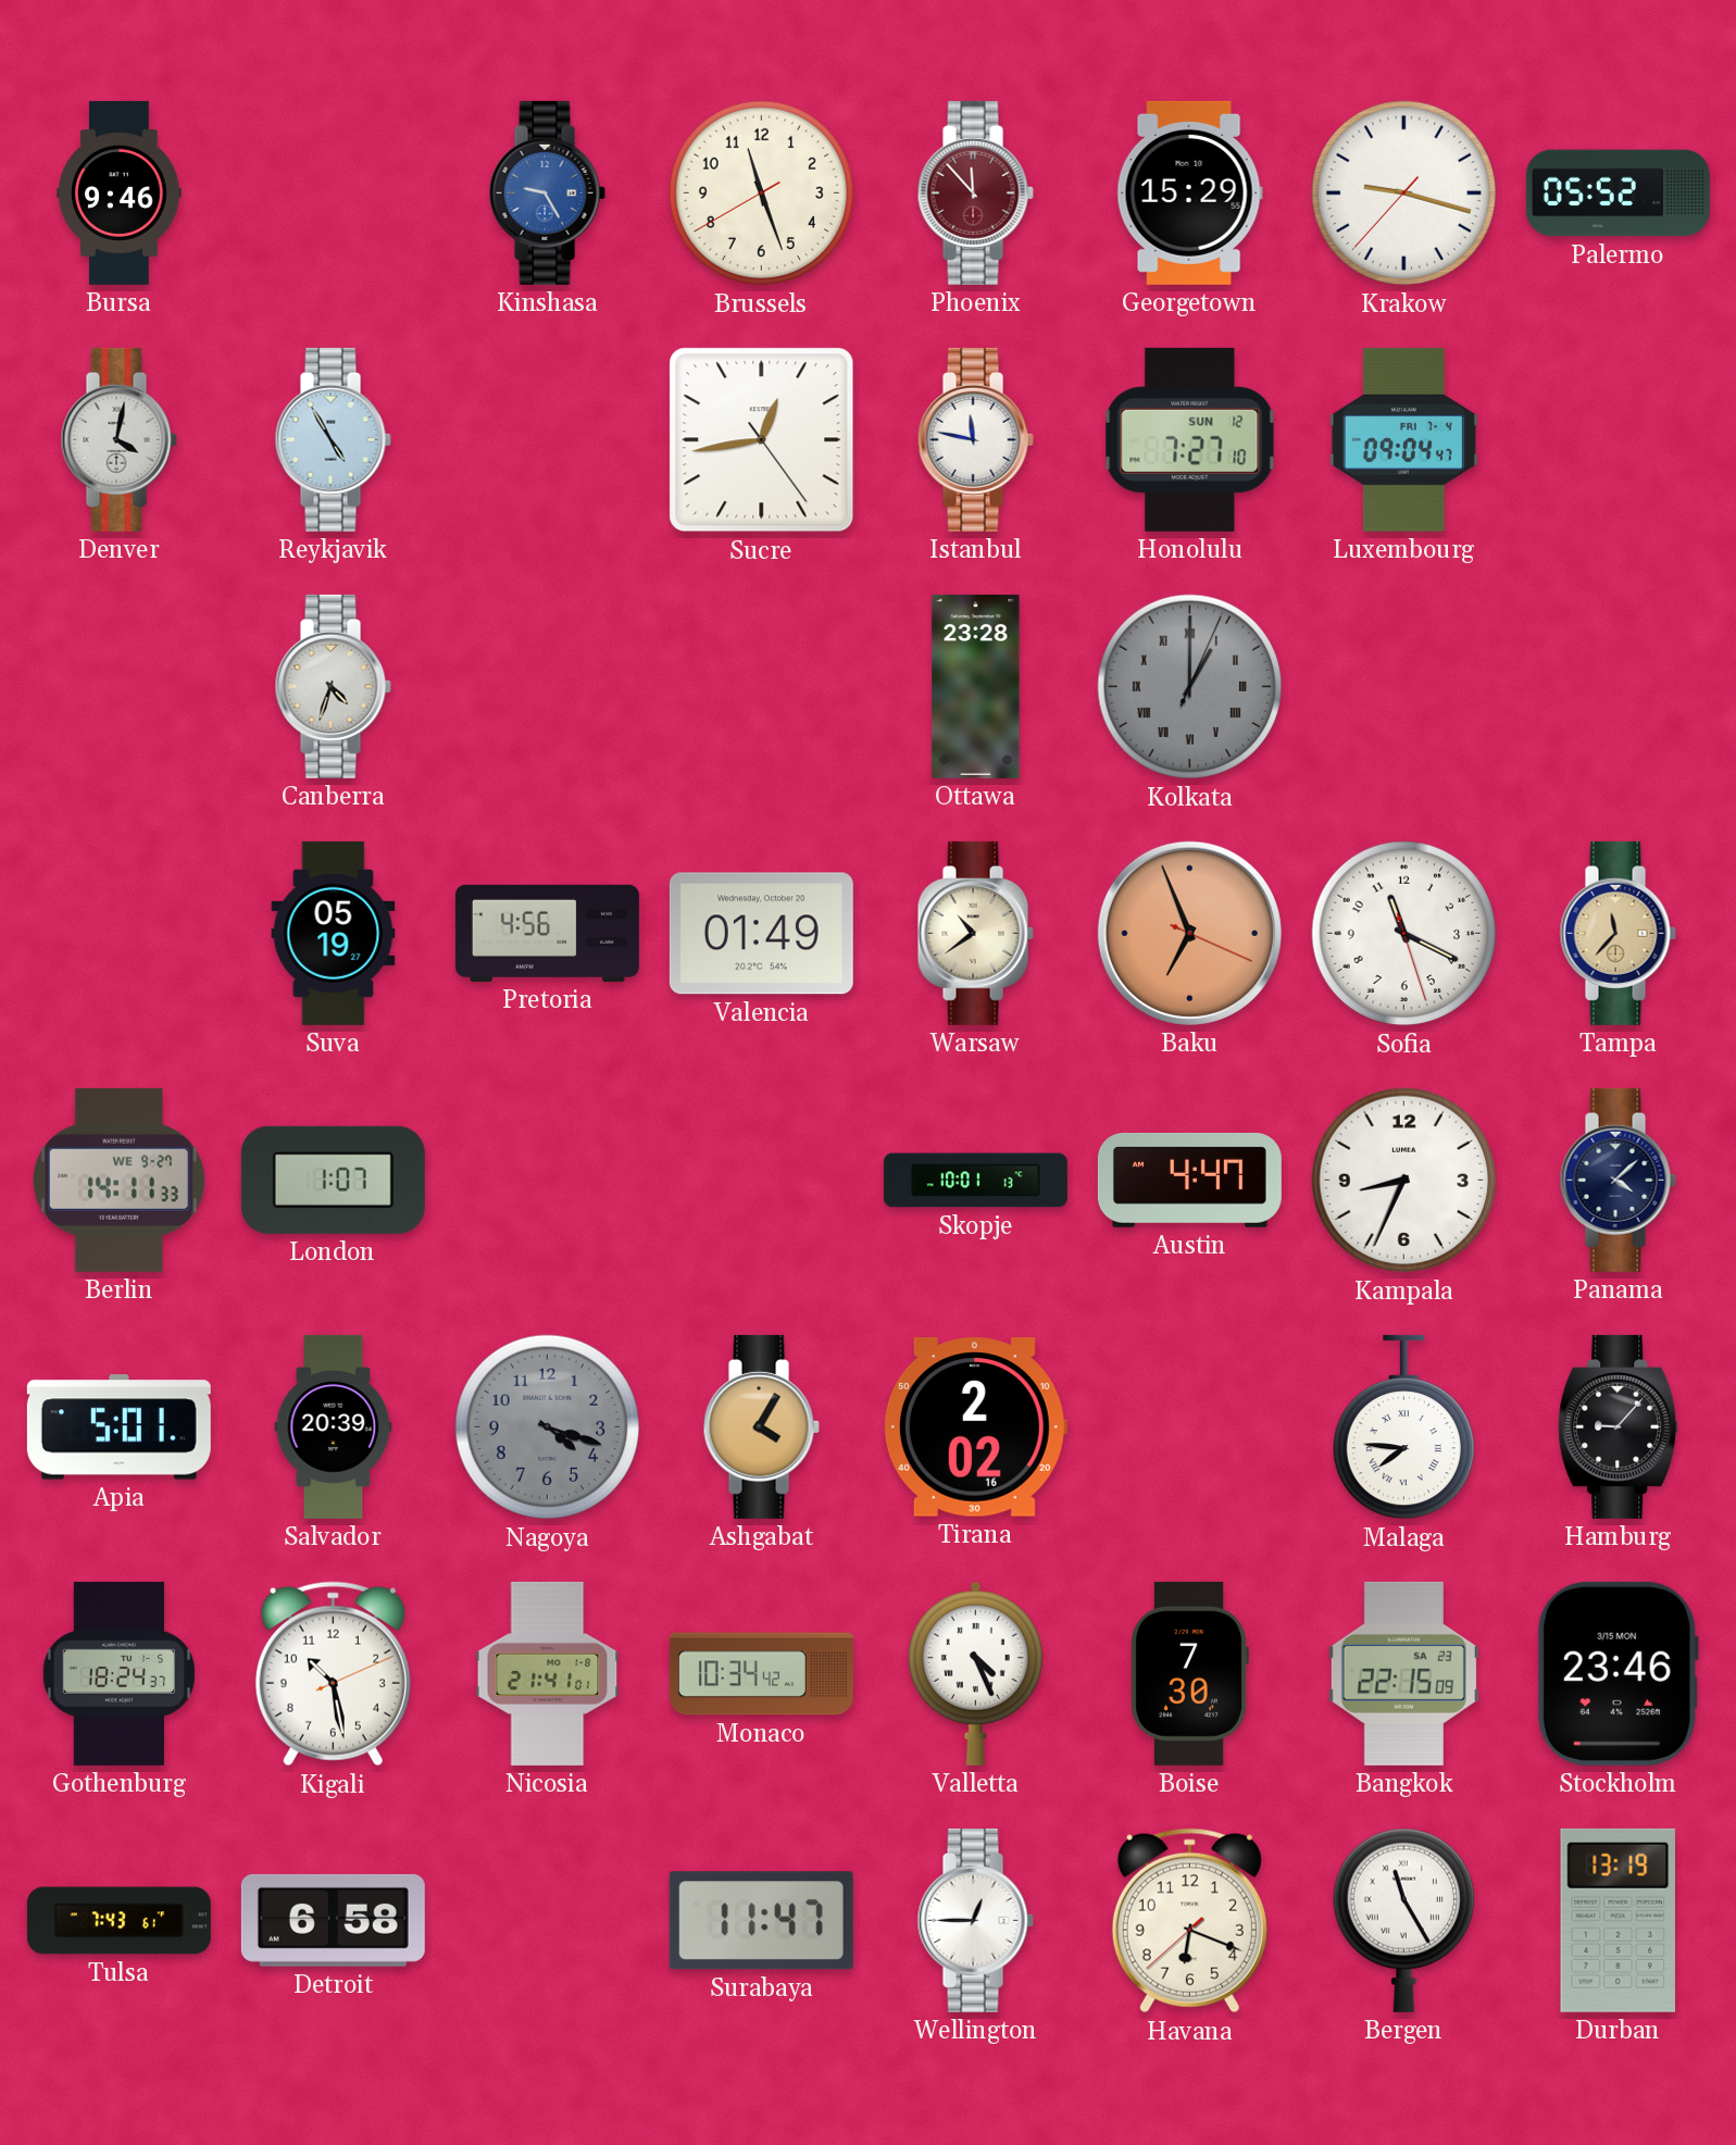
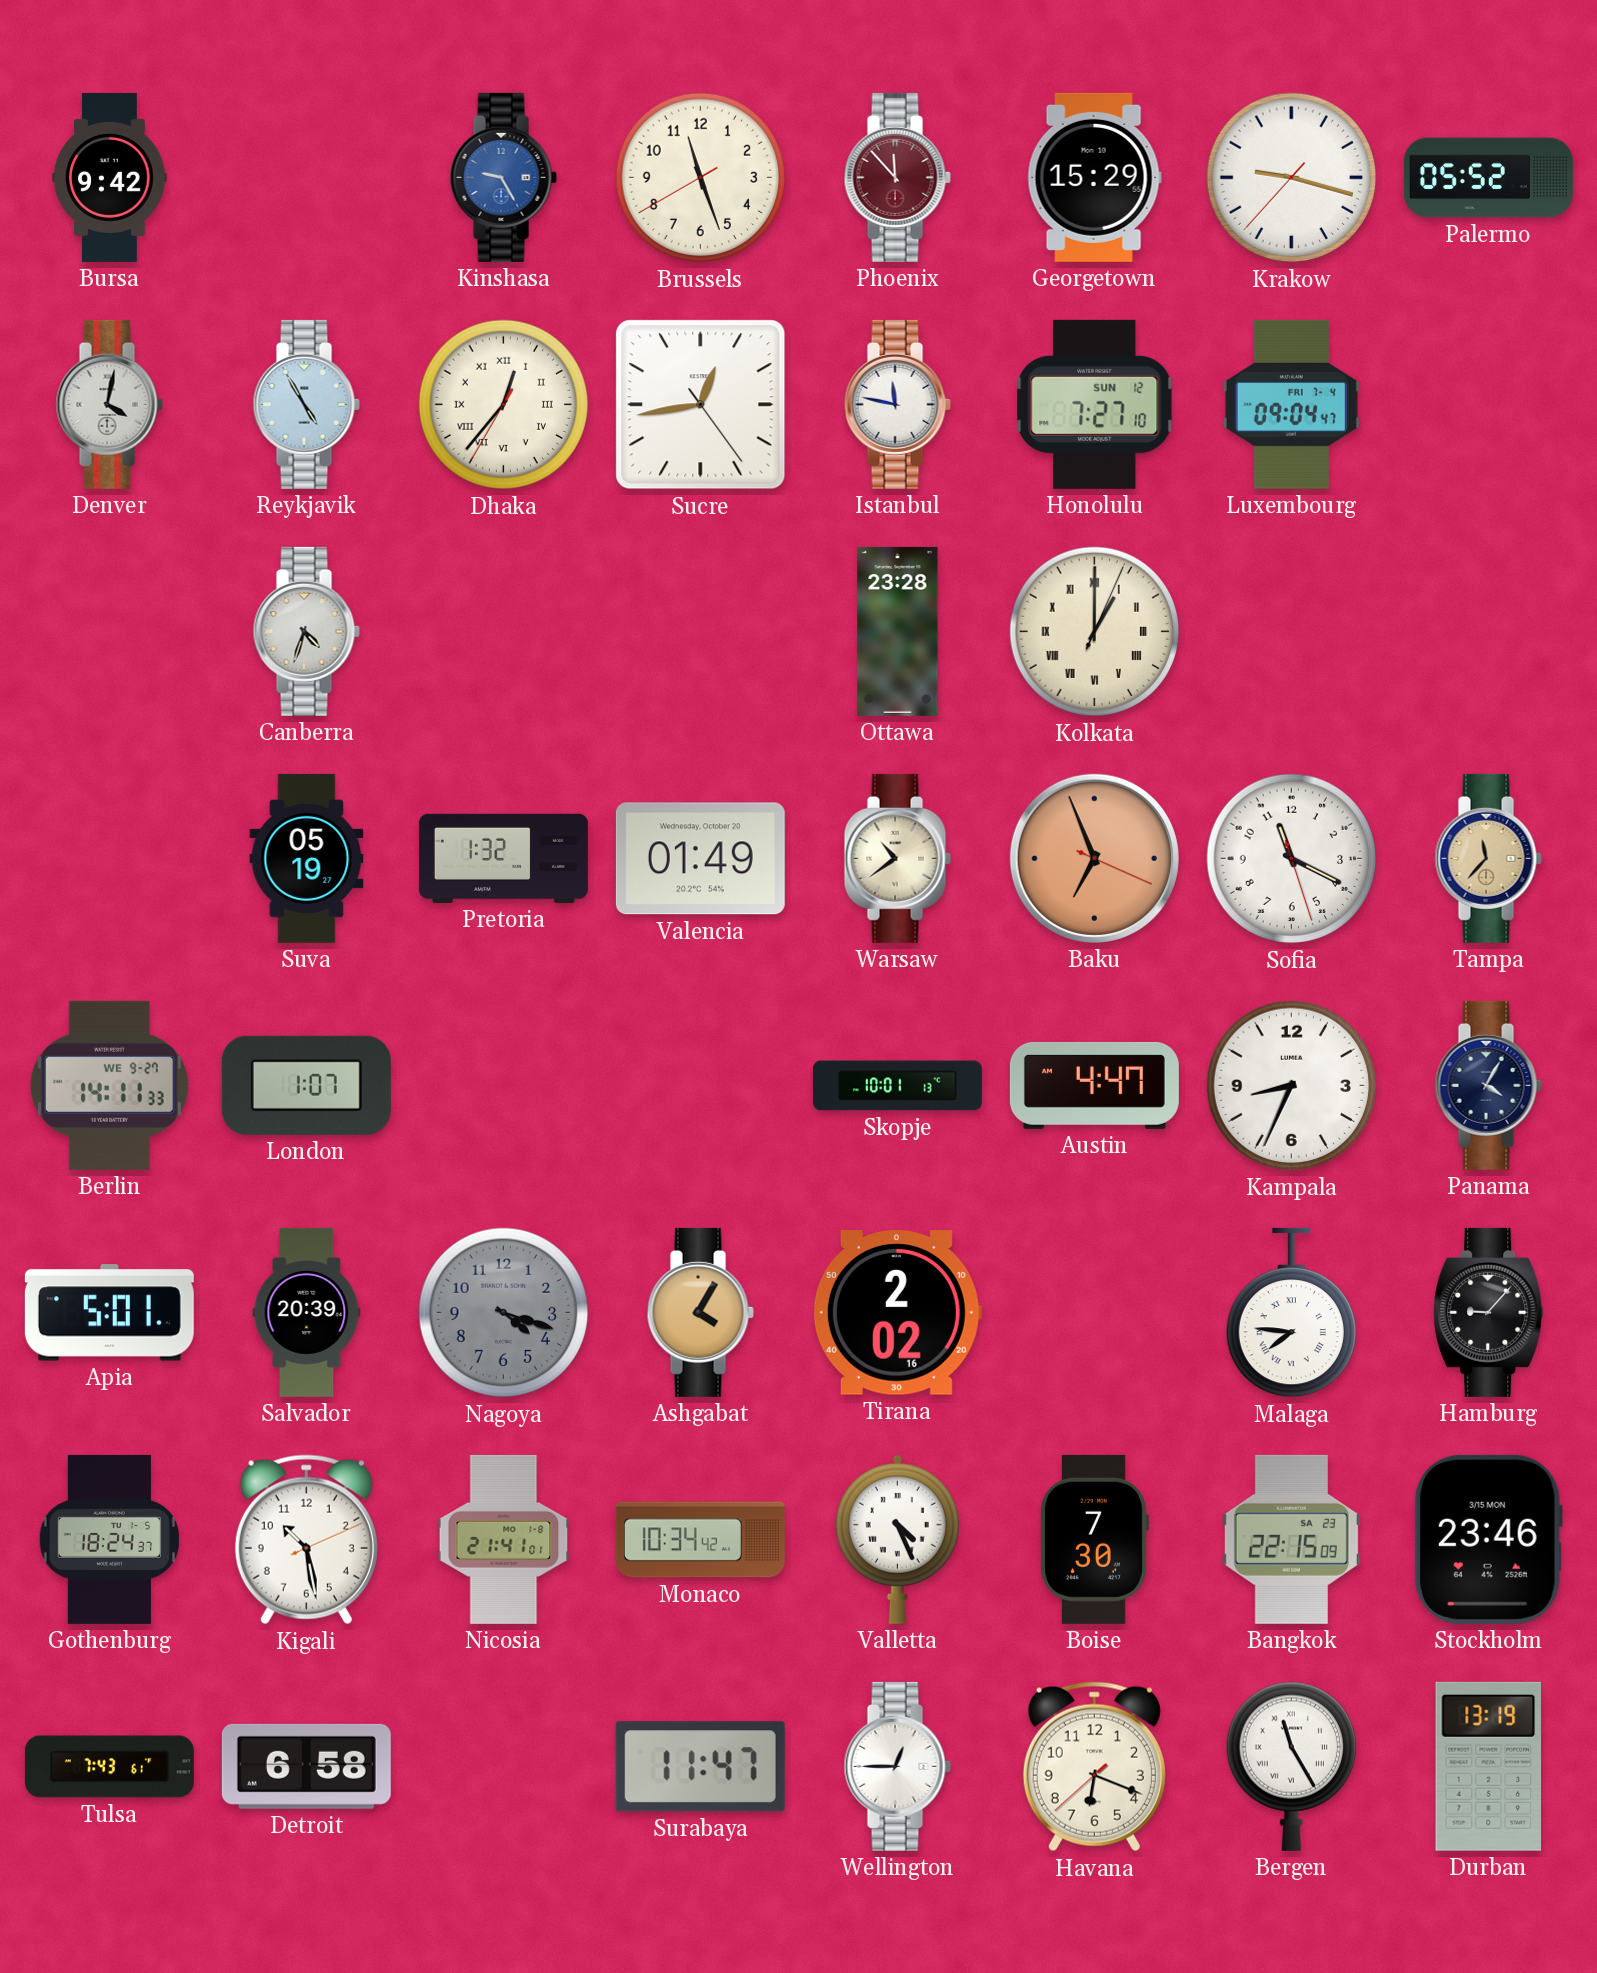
Bursa: 9:46 -> 9:42 (110, 177)
Dhaka: none -> 12:36 (504, 405)
Kolkata dial: grey -> cream (1095, 632)
Pretoria: 4:56 -> 1:32 (503, 858)
Panama: 4:08 -> 4:05 (1488, 1085)
